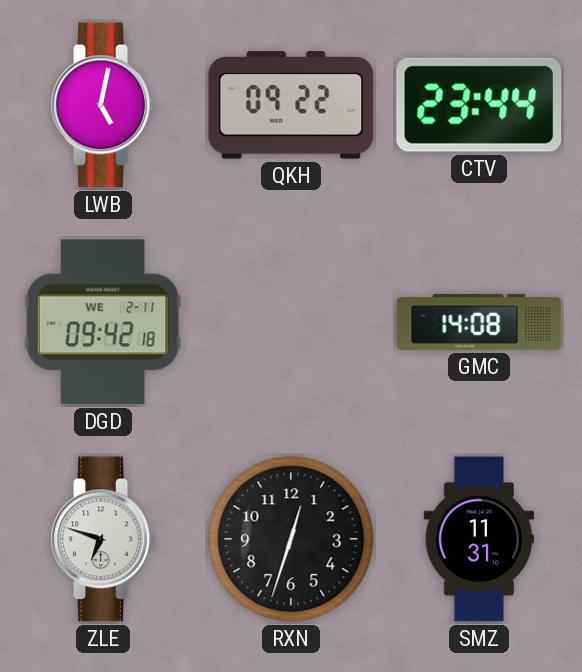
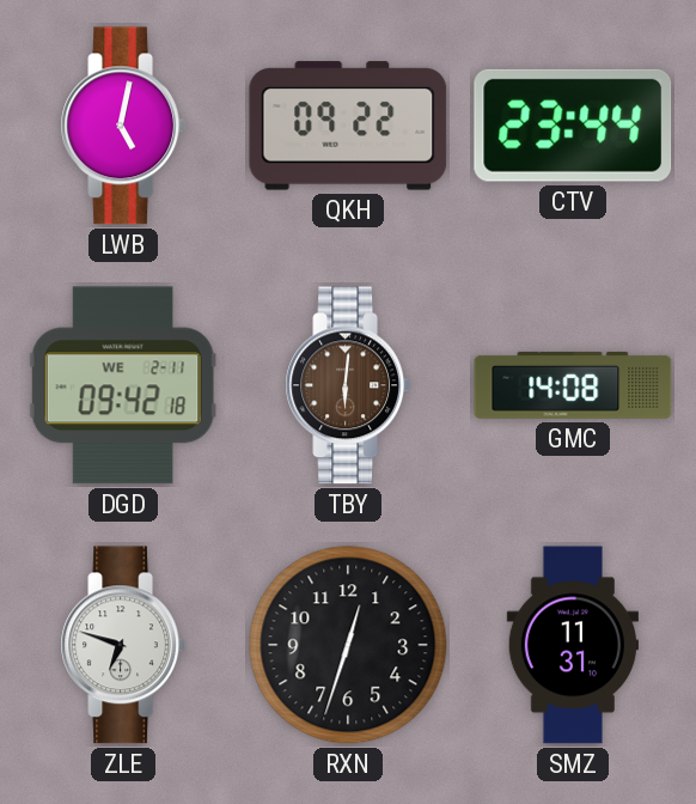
TBY: none -> 6:01 (347, 385)
